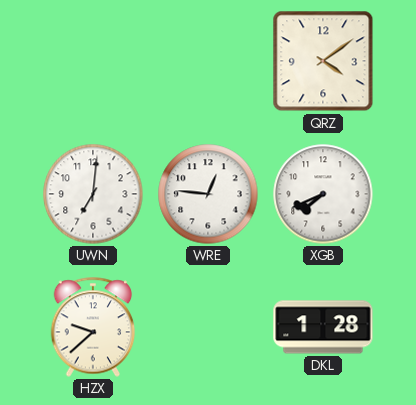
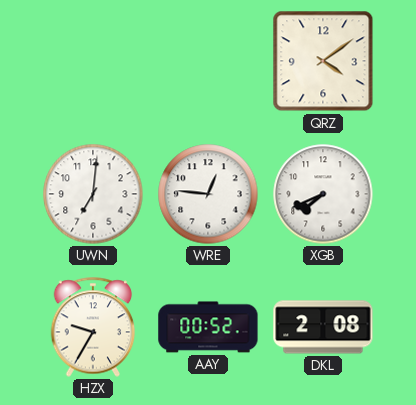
HZX: 9:38 -> 9:35 (93, 327)
AAY: none -> 00:52 (208, 327)
DKL: 1:28 -> 2:08 (323, 327)
